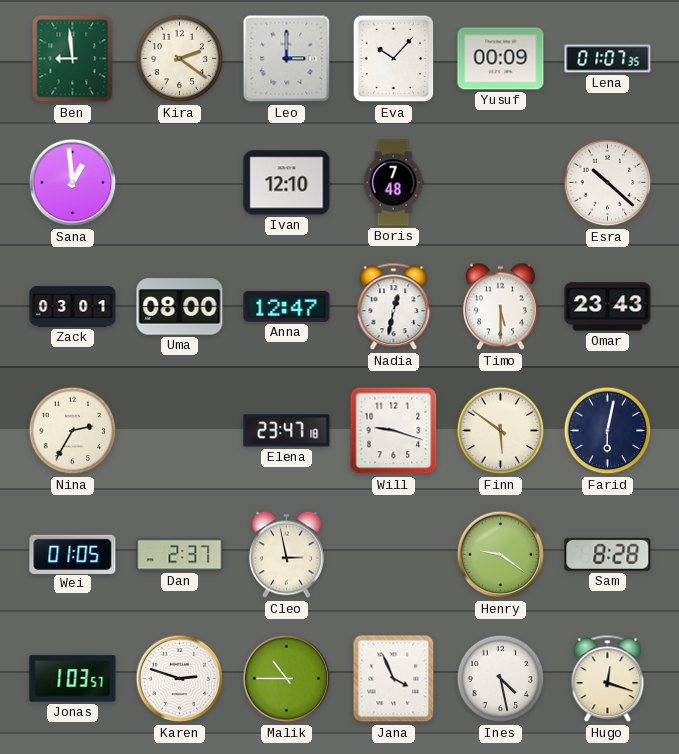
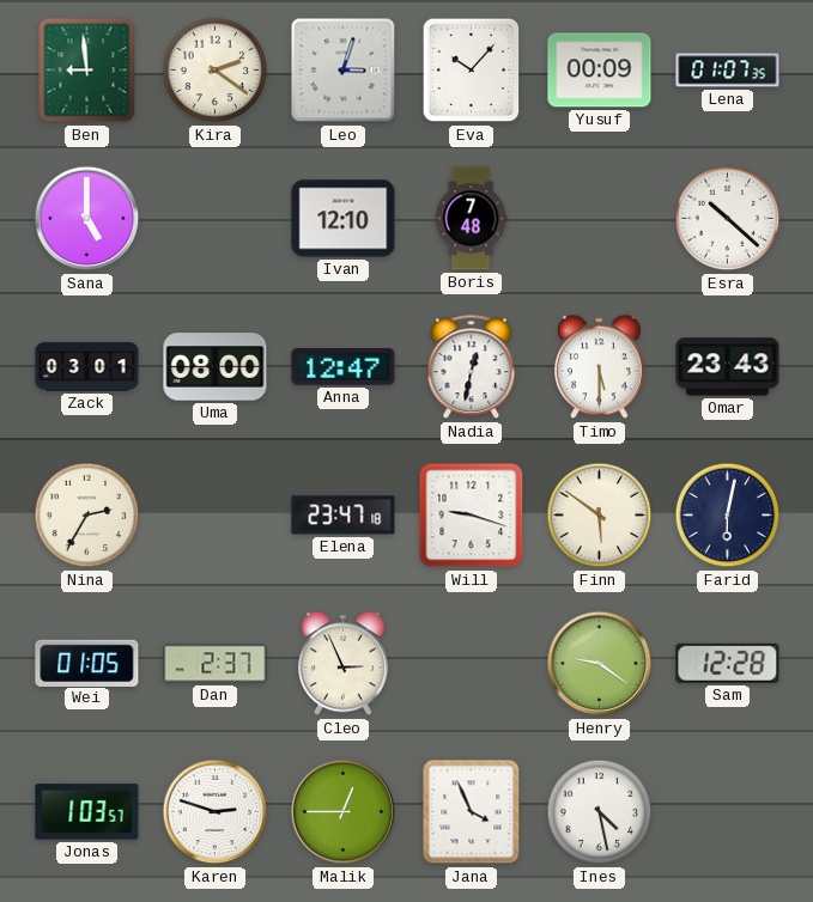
Leo: 3:00 -> 3:03 (344, 71)
Sana: 12:59 -> 5:00 (87, 219)
Cleo: 2:58 -> 2:56 (344, 664)
Sam: 8:28 -> 12:28 (728, 663)
Malik: 10:45 -> 12:45 (344, 812)
Hugo: 12:18 -> none (608, 679)
